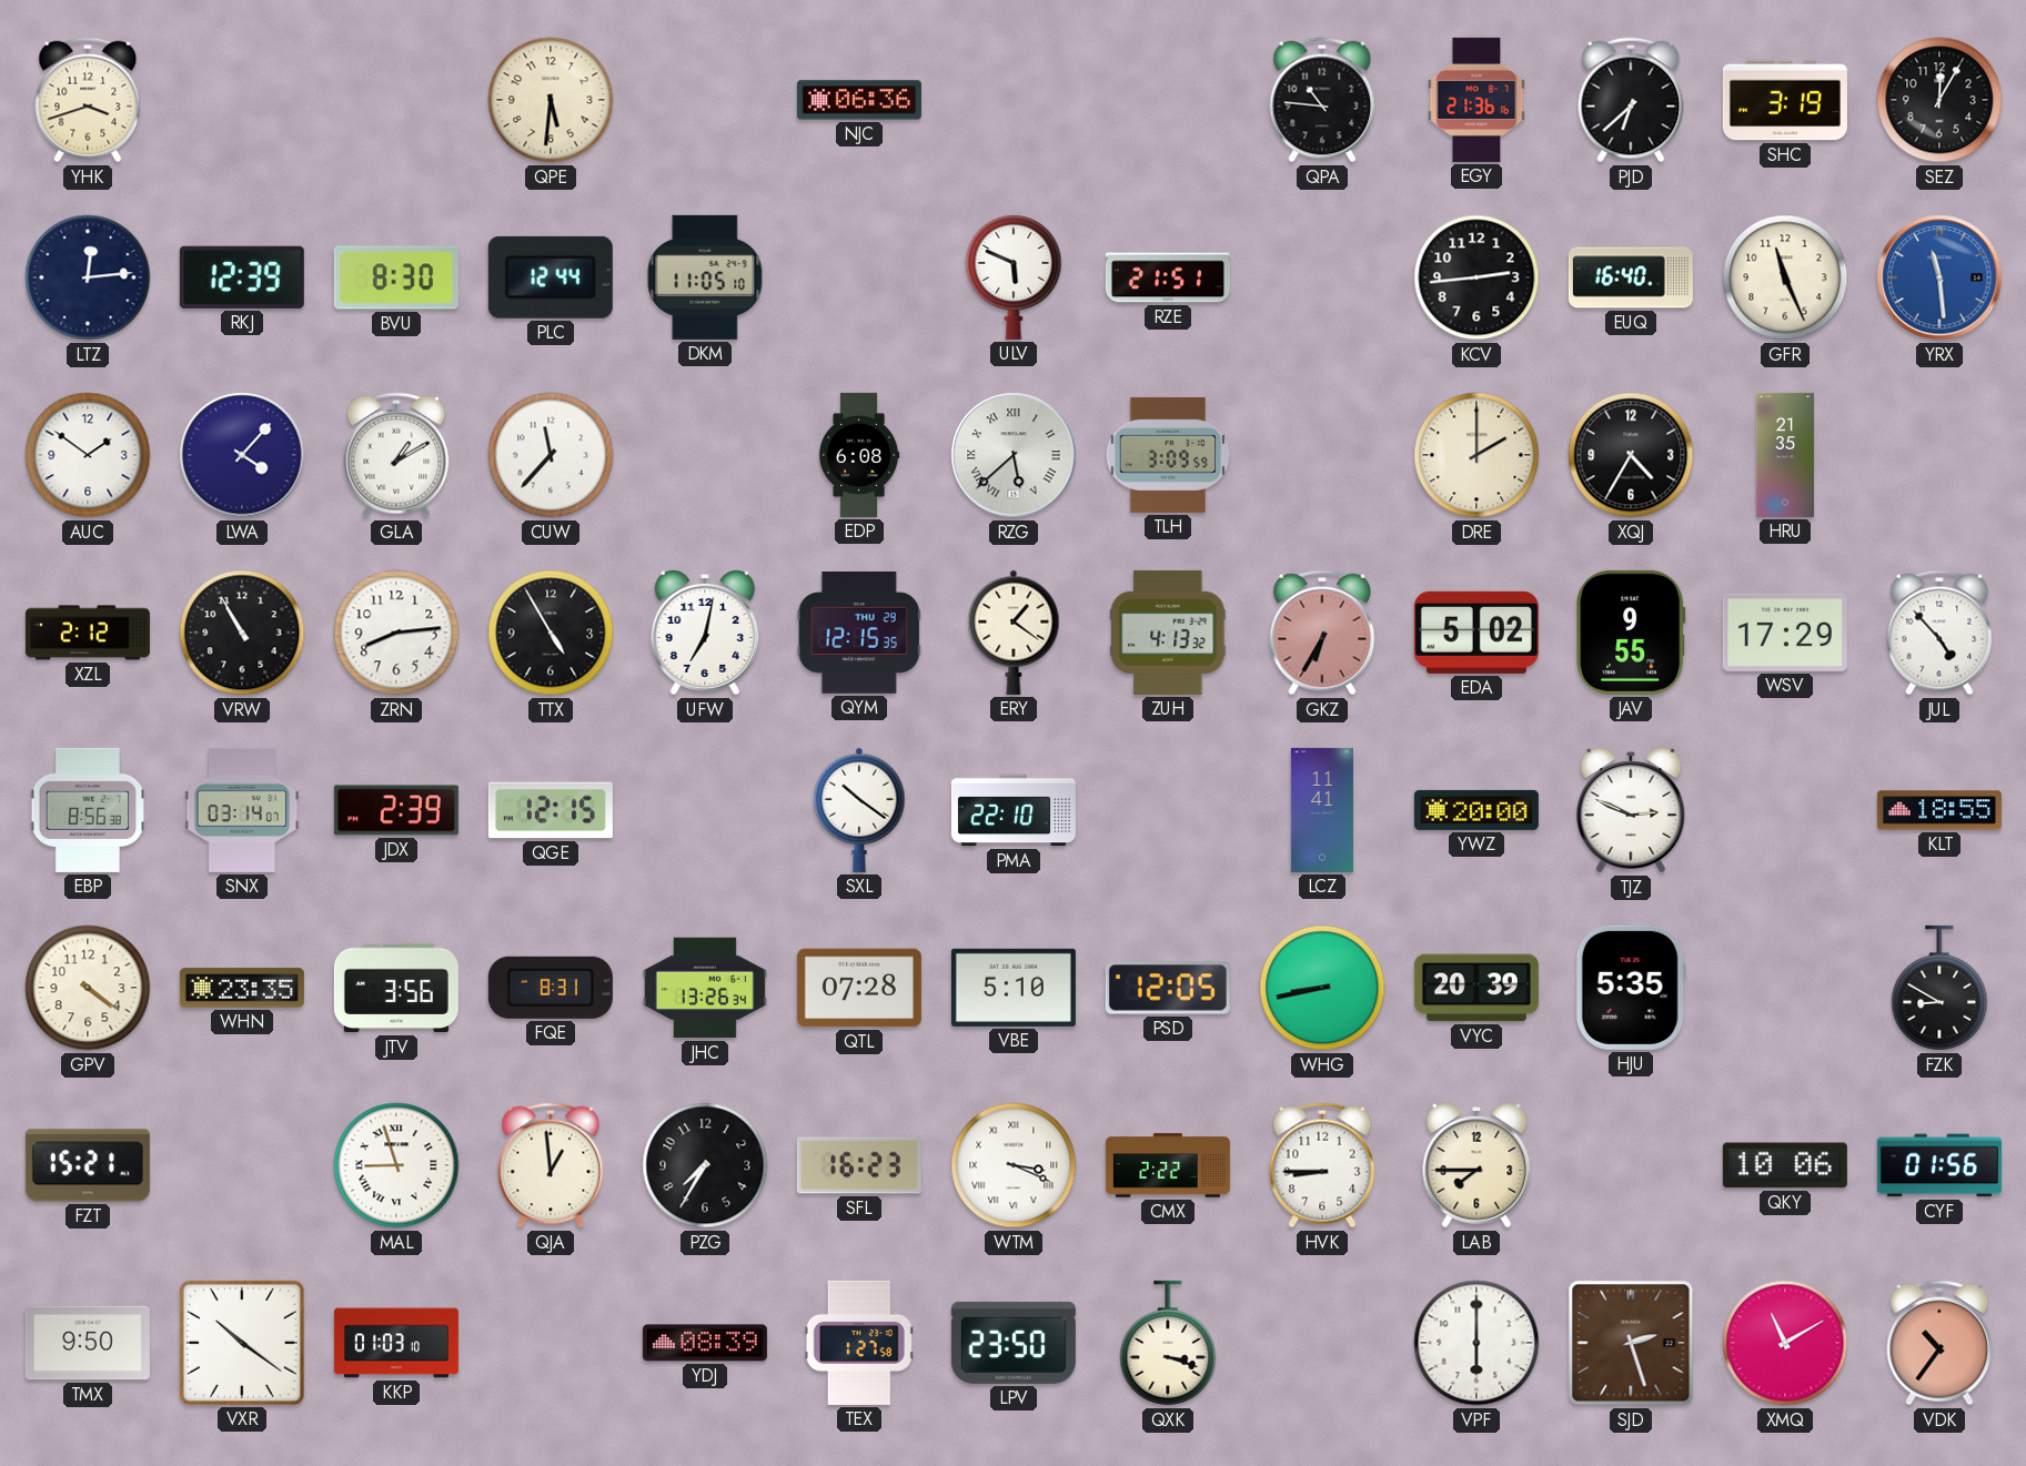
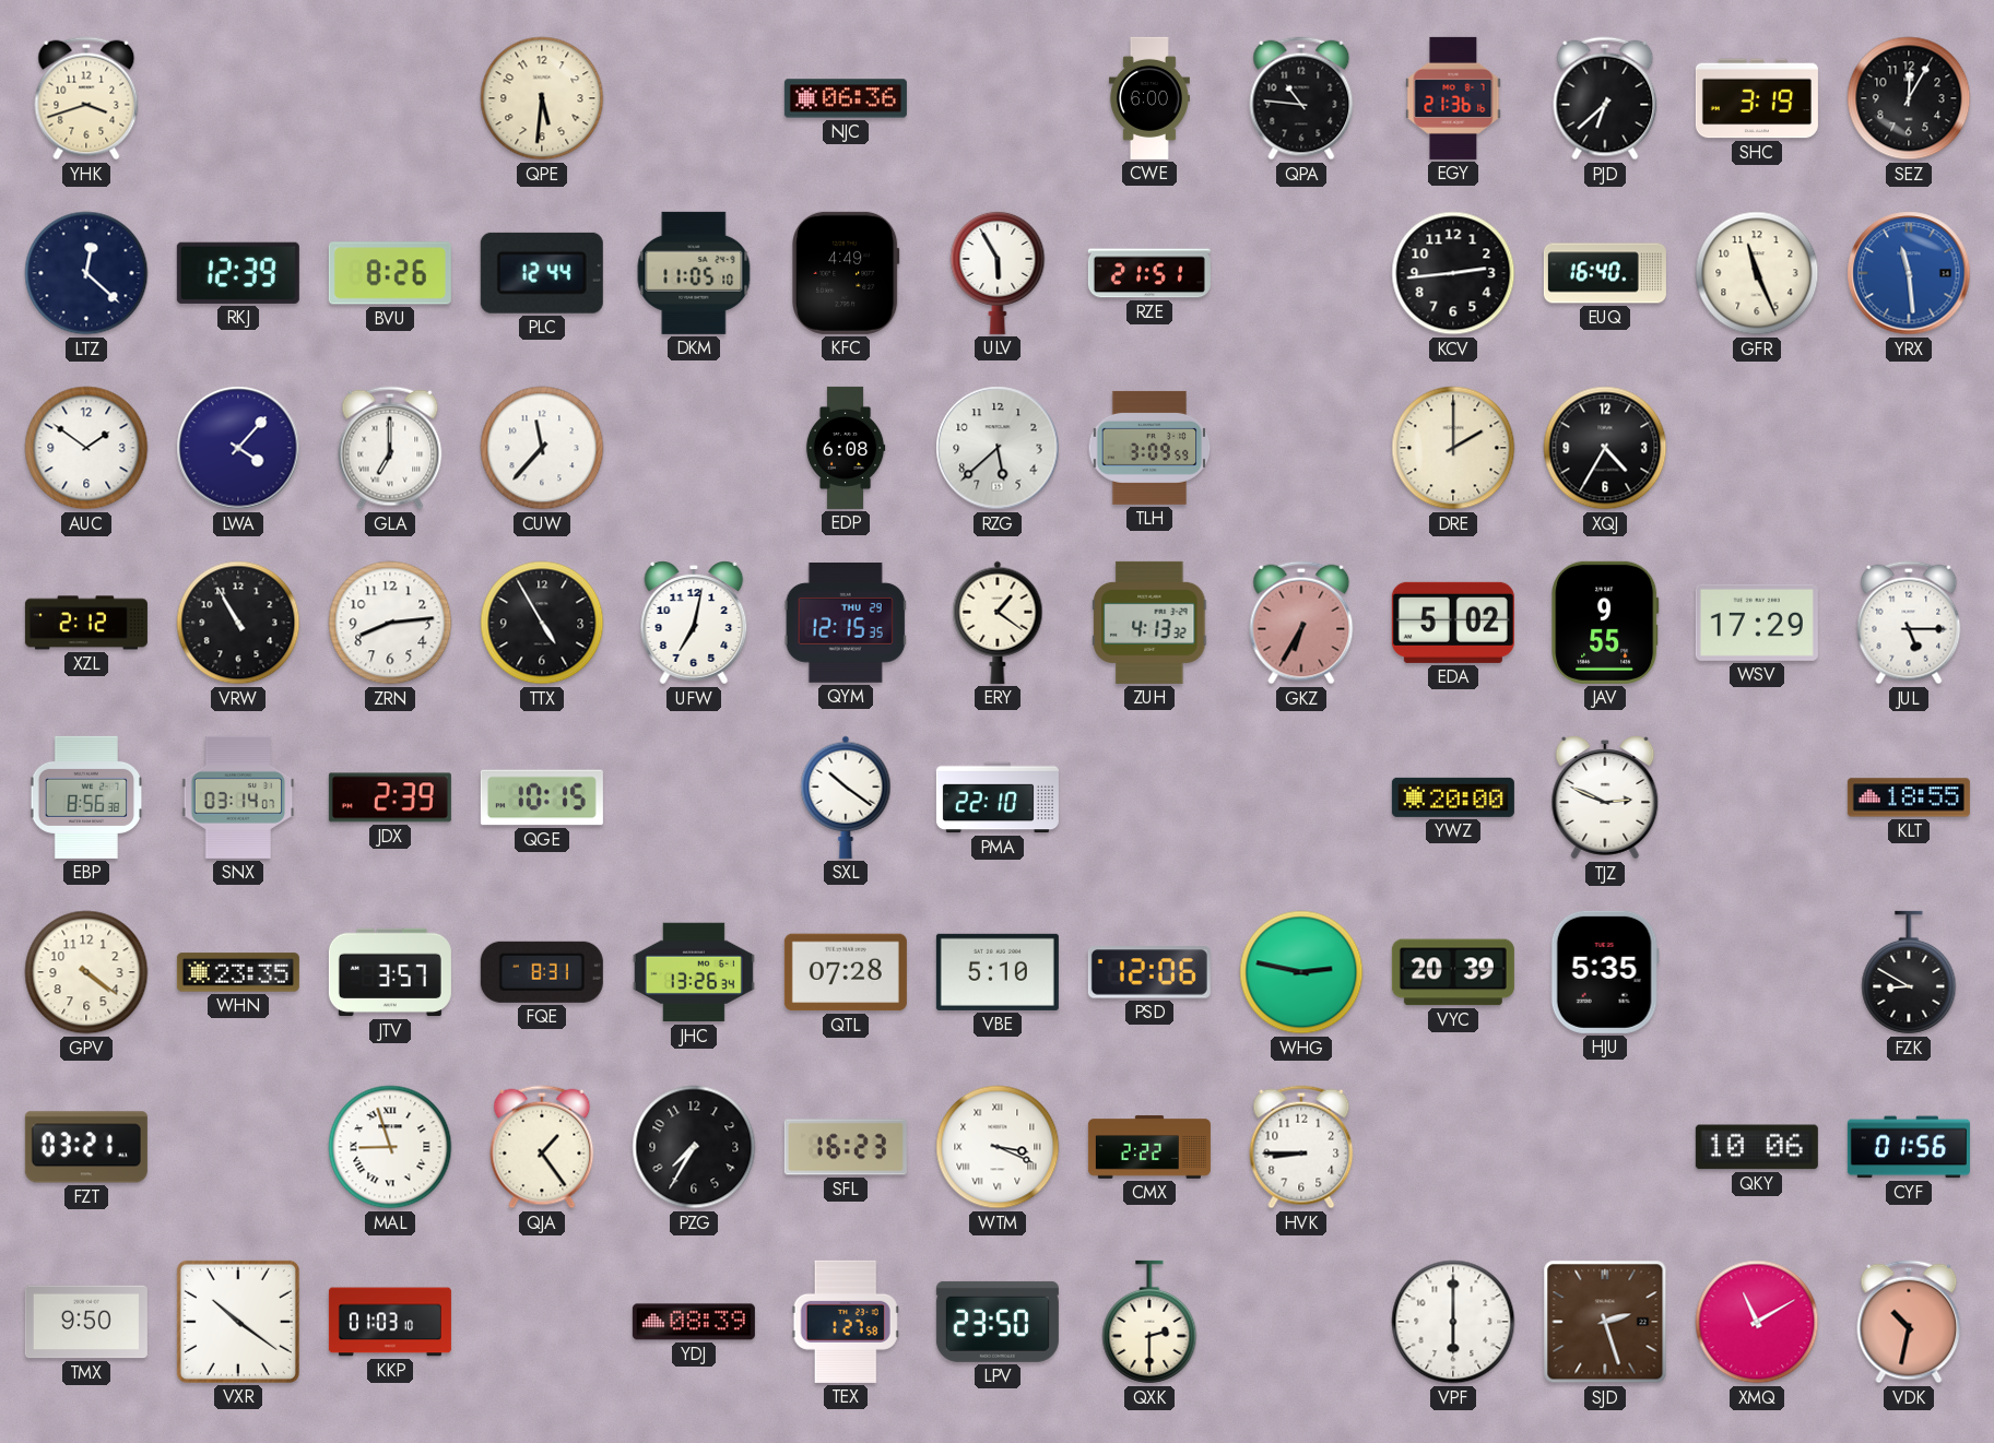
CWE: none -> 6:00 (1149, 98)
LTZ: 12:14 -> 12:22 (86, 273)
BVU: 8:30 -> 8:26 (390, 273)
KFC: none -> 4:49 (846, 273)
ULV: 5:49 -> 5:55 (998, 272)
GLA: 1:10 -> 7:00 (390, 448)
RZG numerals: Roman -> Arabic (998, 448)
HRU: 21:35 -> none (1785, 455)
JUL: 4:53 -> 5:15 (1909, 623)
QGE: 12:15 -> 10:15 (542, 797)
LCZ: 11:41 -> none (1322, 810)
JTV: 3:56 -> 3:57 (390, 972)
PSD: 12:05 -> 12:06 (1149, 972)
WHG: 8:43 -> 2:47 (1301, 972)
FZT: 15:21 -> 03:21 (86, 1147)
QJA: 12:59 -> 1:24 (542, 1147)
LAB: 7:45 -> none (1476, 1165)
QXK: 3:18 -> 2:30 (1149, 1322)
VDK: 10:36 -> 10:32 (1909, 1322)
